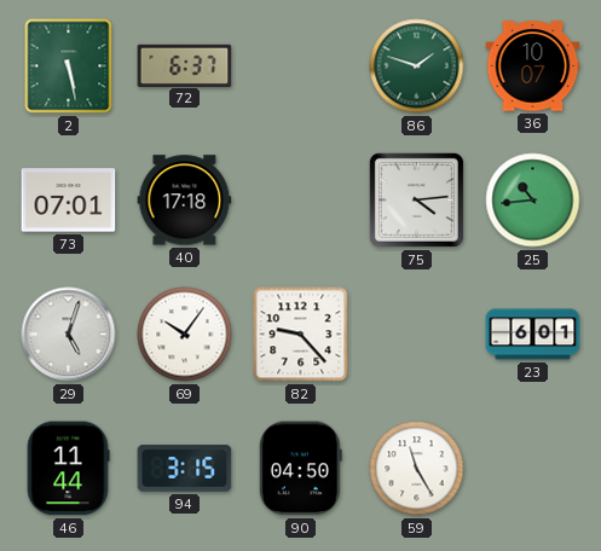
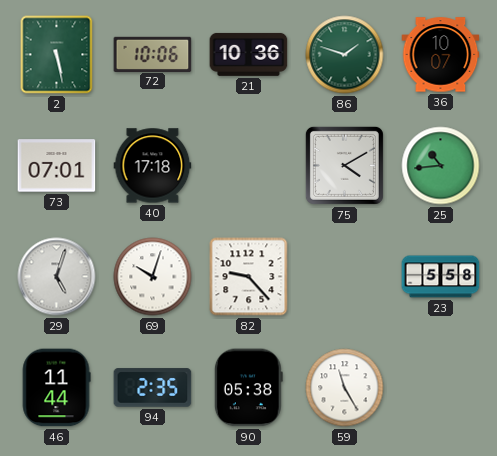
72: 6:37 -> 10:06 (153, 54)
21: none -> 10:36 (249, 54)
75: 4:14 -> 4:10 (344, 165)
69: 10:06 -> 10:03 (153, 277)
23: 6:01 -> 5:58 (441, 277)
94: 3:15 -> 2:35 (153, 388)
90: 04:50 -> 05:38 (248, 388)
